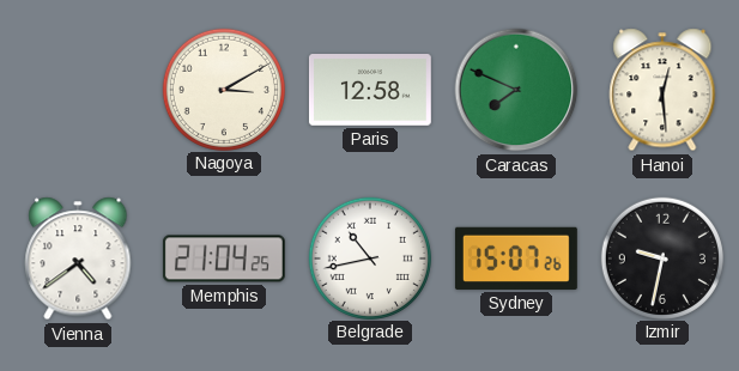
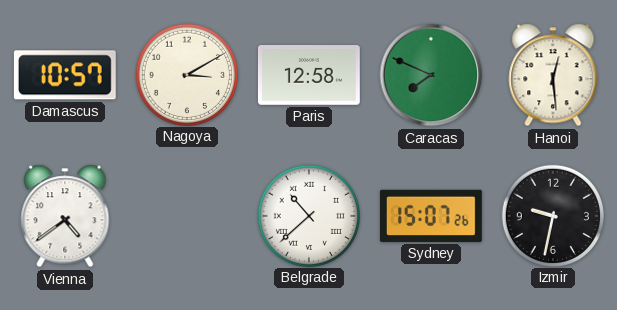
Damascus: none -> 10:57 (65, 75)
Memphis: 21:04 -> none (224, 259)
Belgrade: 10:43 -> 10:38 (308, 215)
